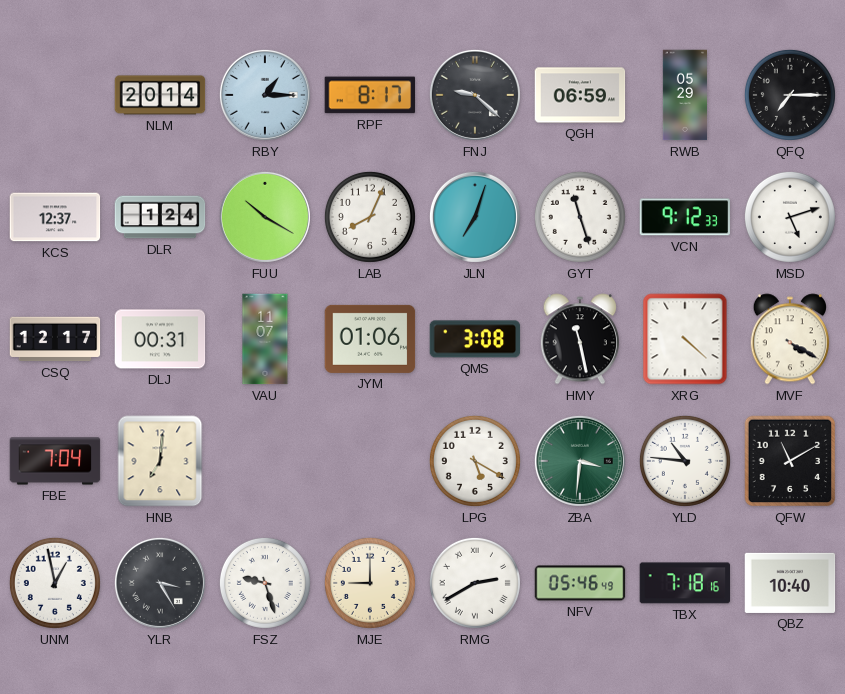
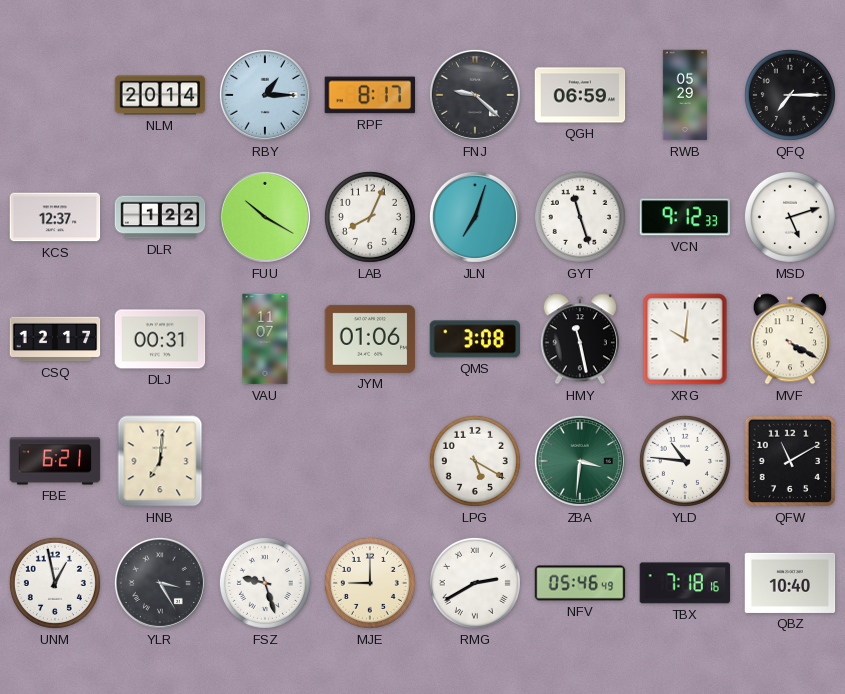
DLR: 1:24 -> 1:22 (160, 217)
XRG: 4:22 -> 10:01 (685, 339)
FBE: 7:04 -> 6:21 (55, 461)
